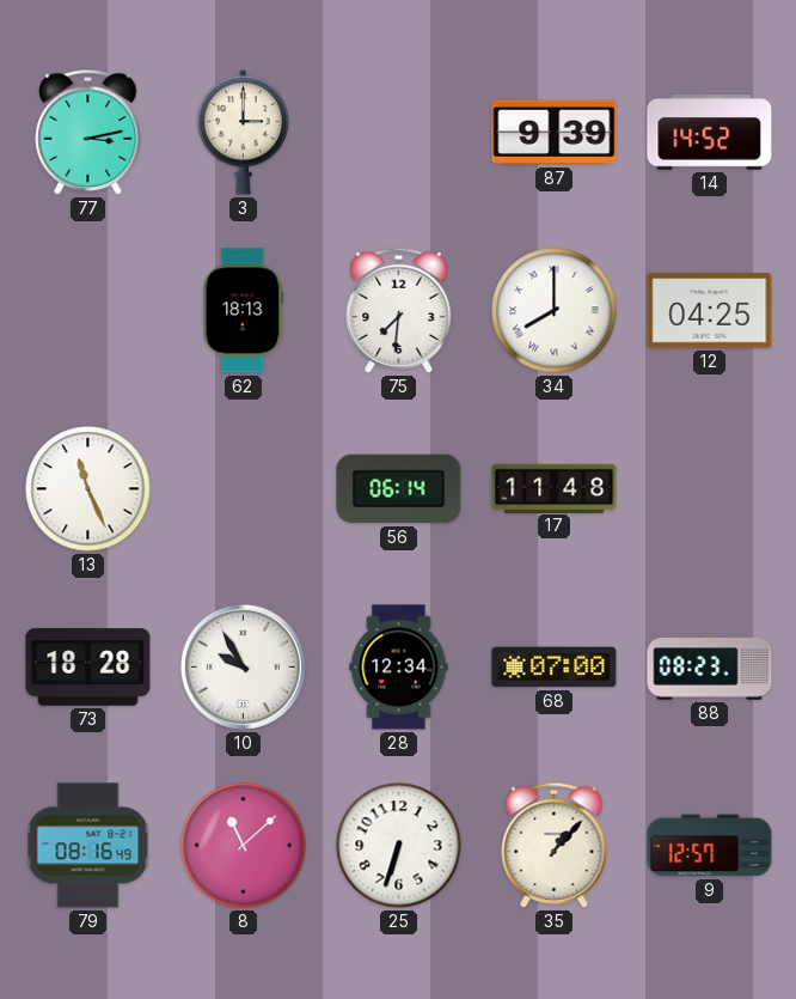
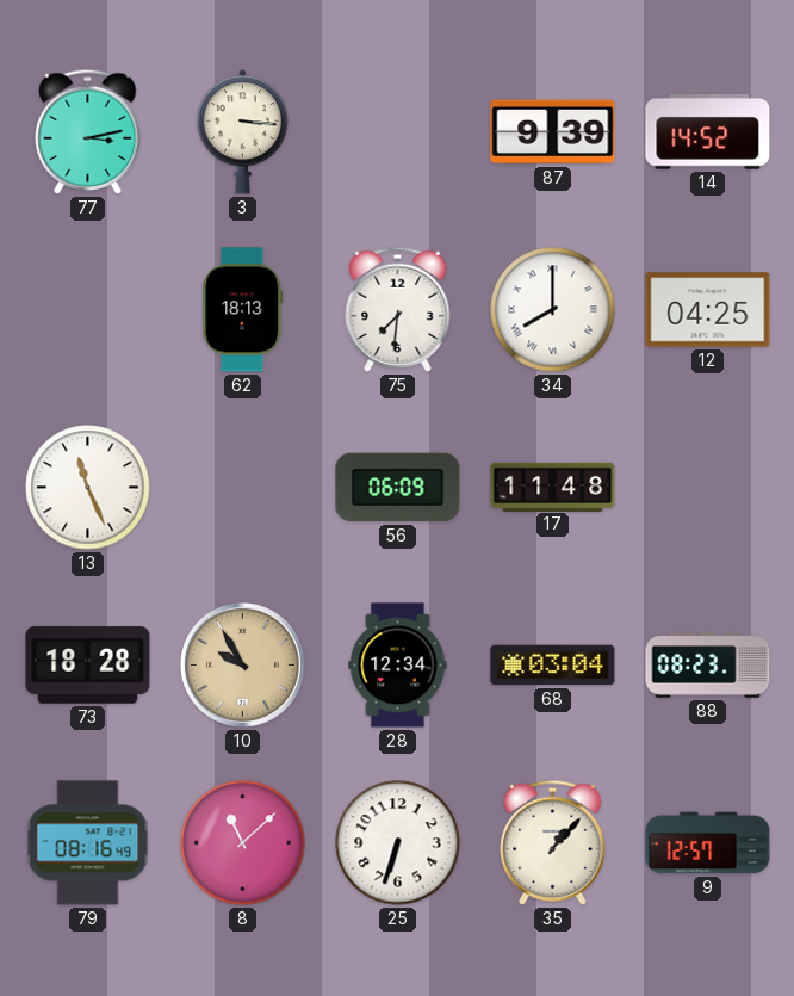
3: 3:00 -> 3:16 (242, 132)
56: 06:14 -> 06:09 (398, 488)
10 dial: white -> champagne (242, 664)
68: 07:00 -> 03:04 (553, 666)
